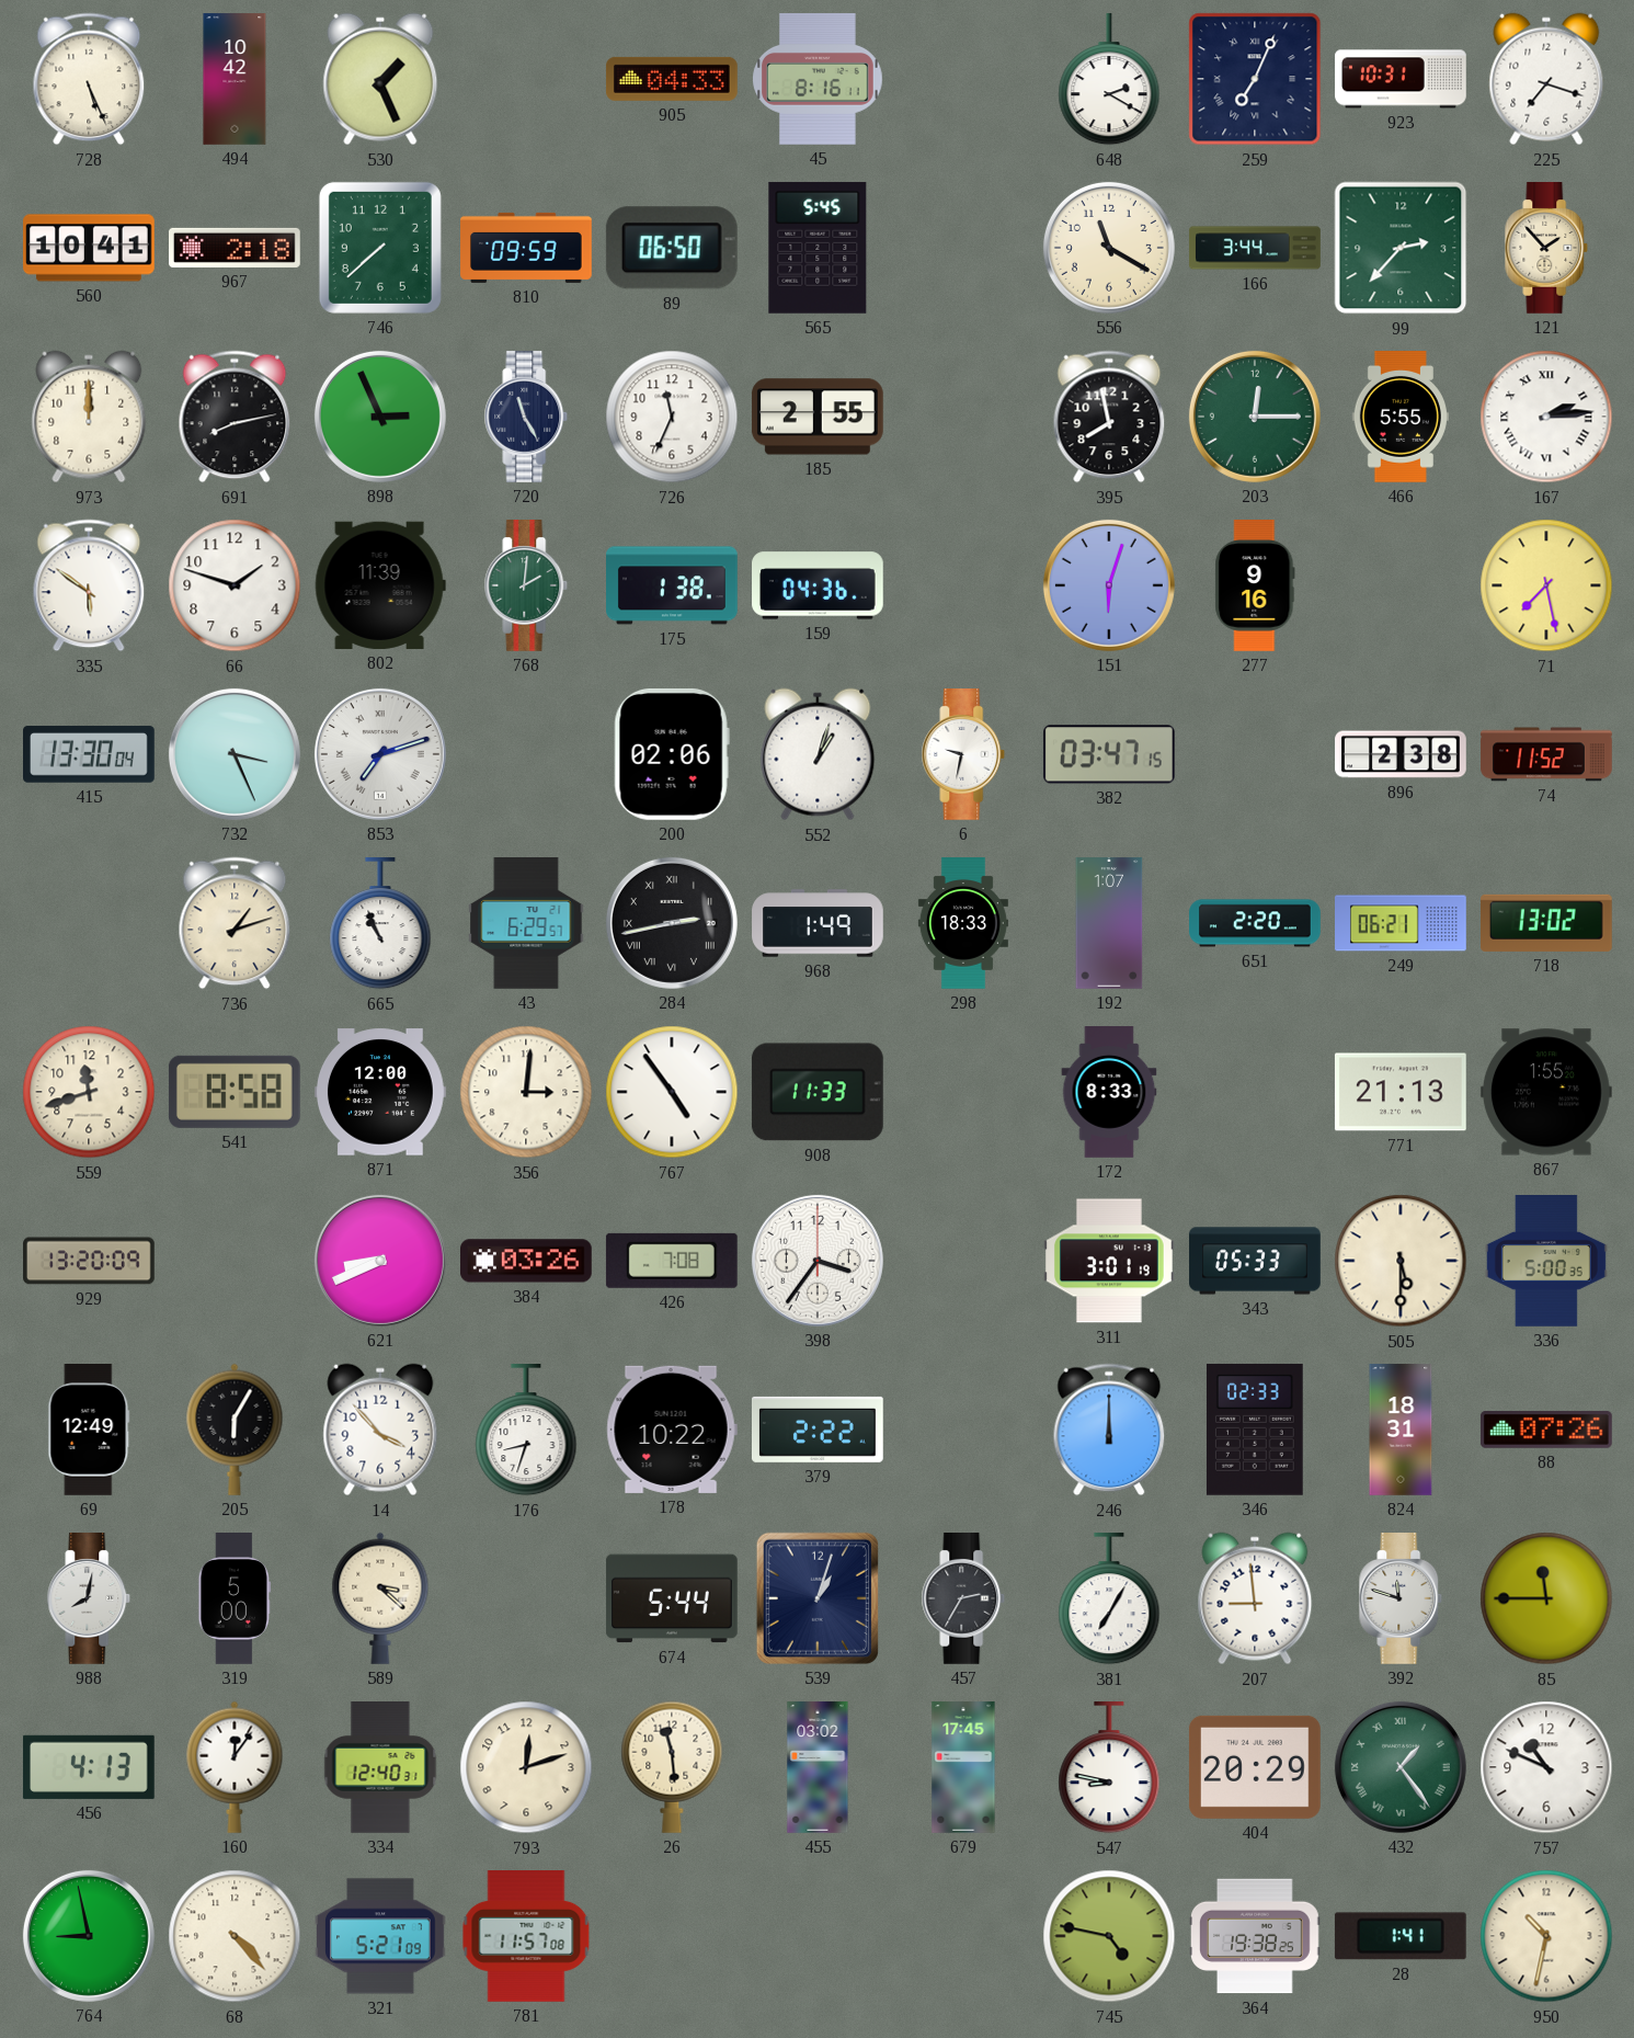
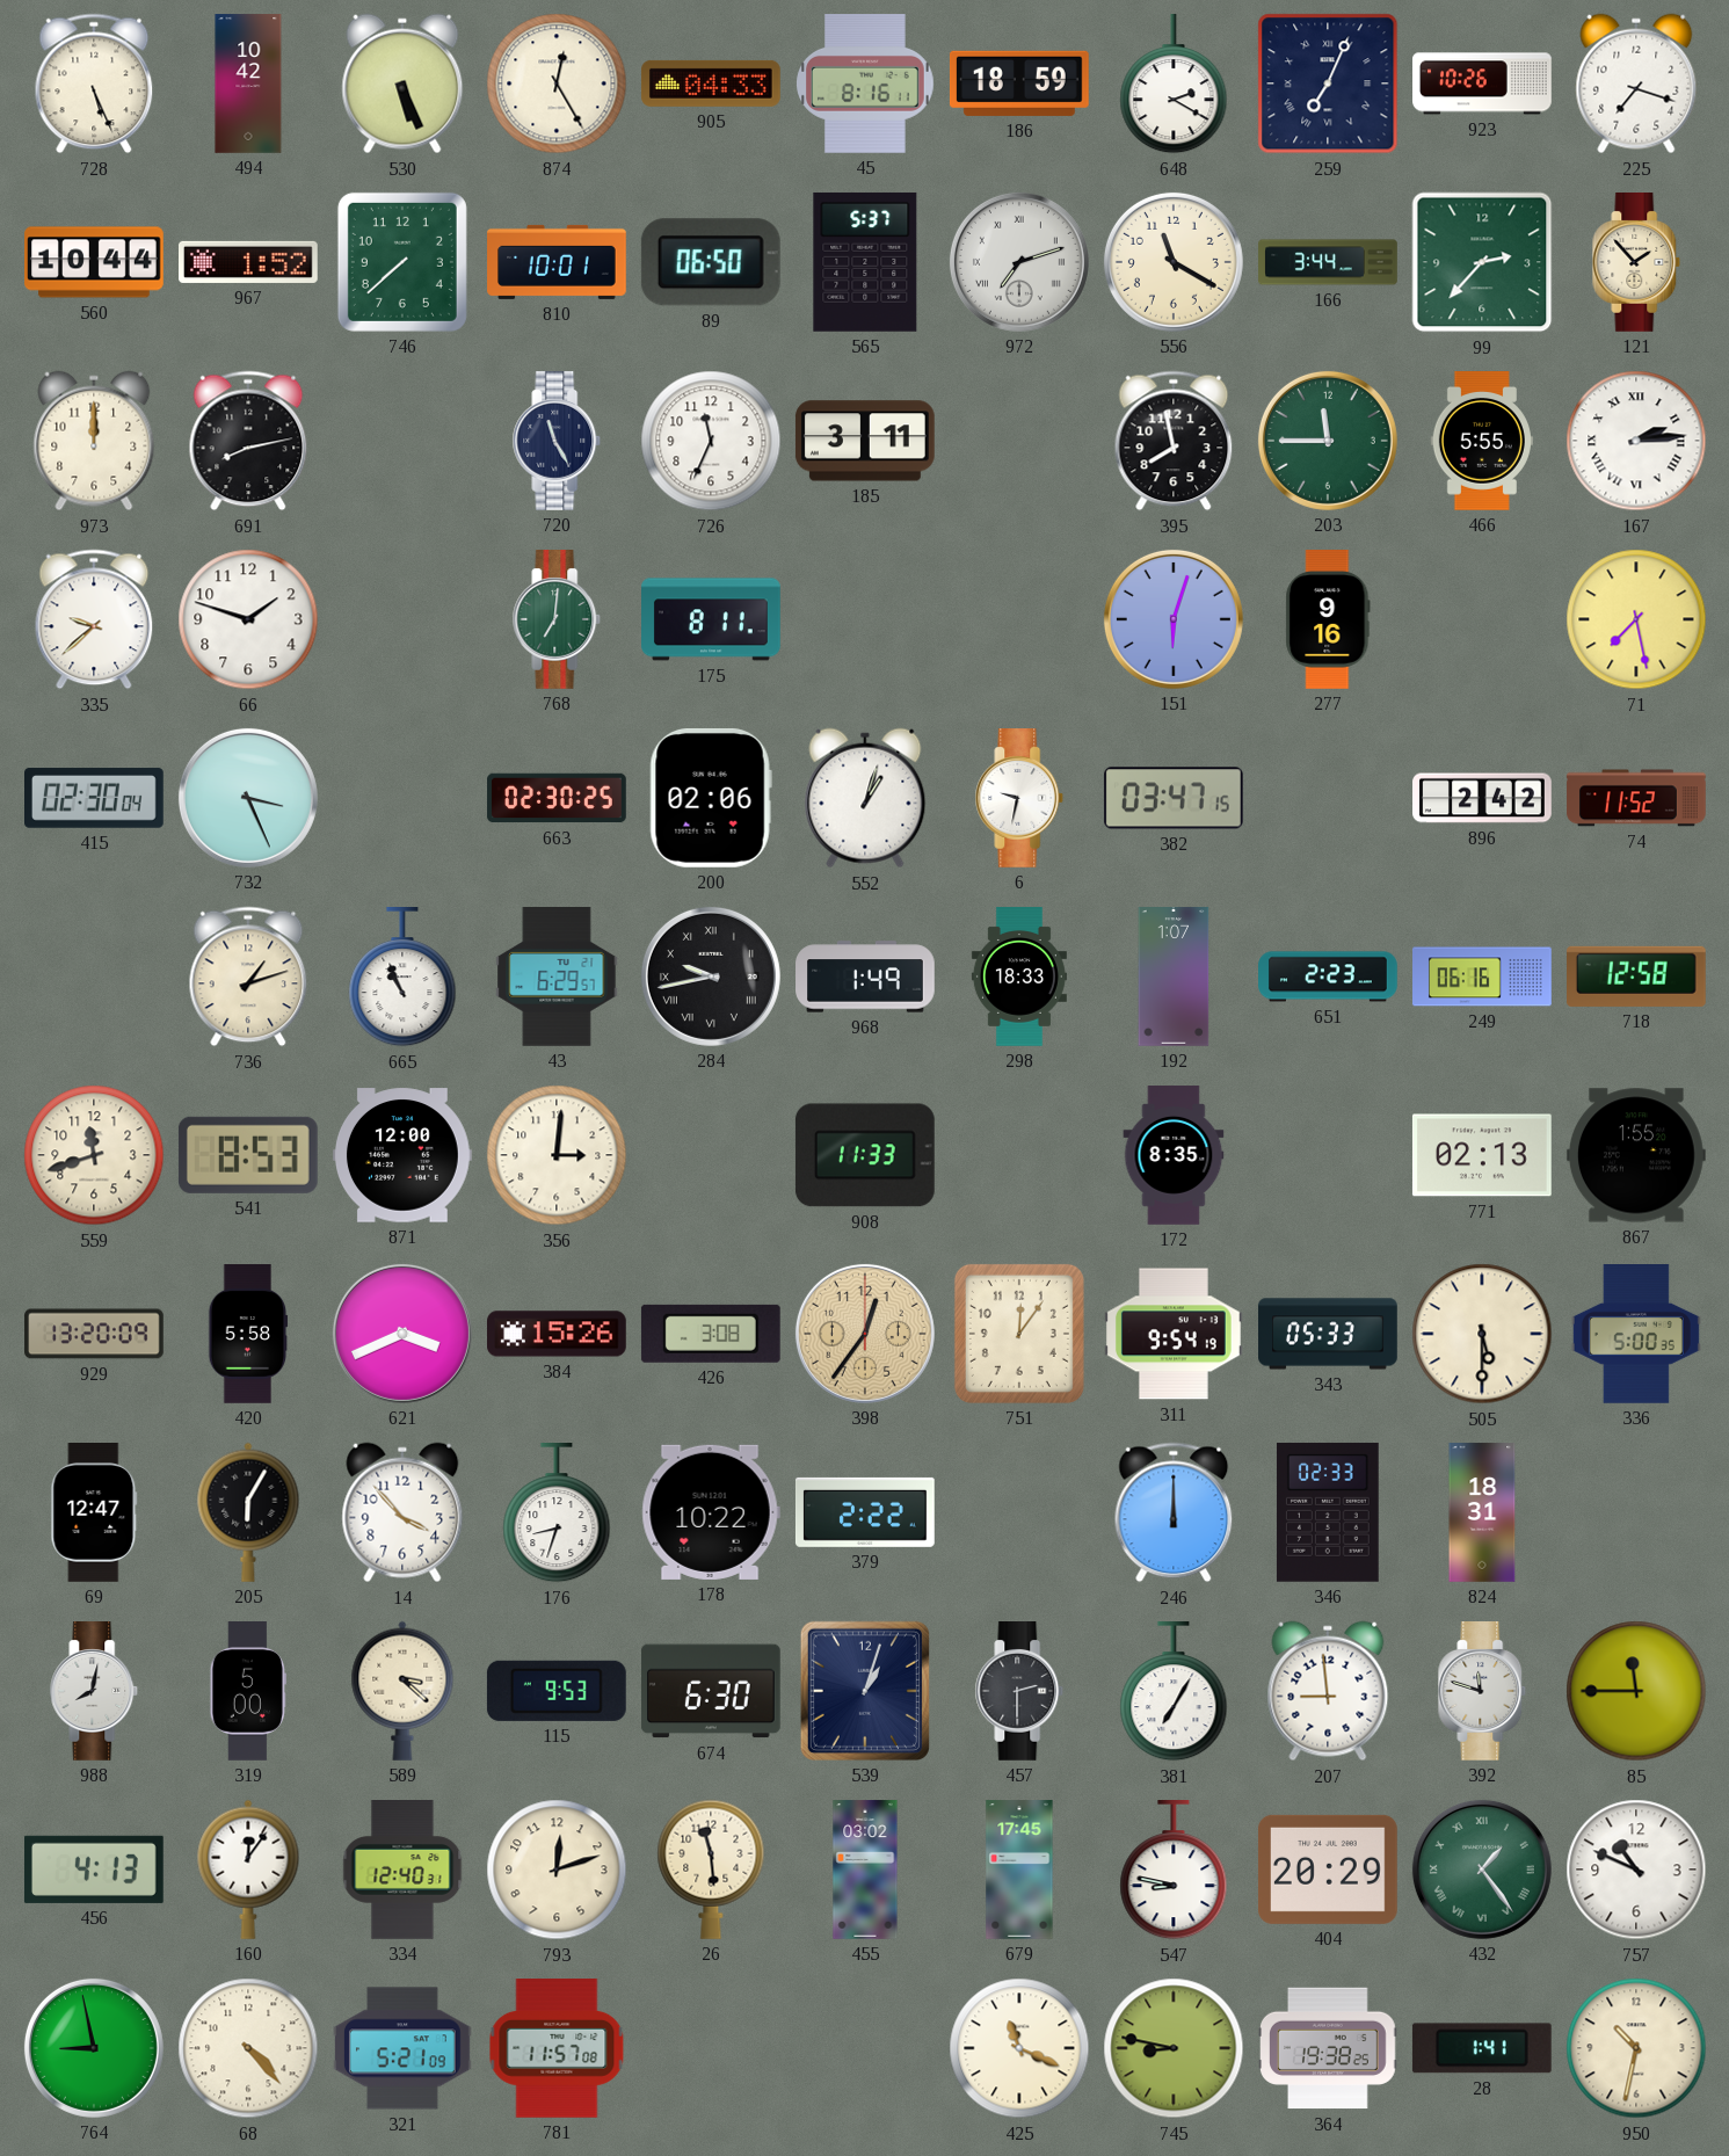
530: 1:26 -> 5:26 (402, 84)
874: none -> 12:25 (557, 84)
186: none -> 18:59 (1019, 84)
923: 10:31 -> 10:26 (1483, 84)
560: 10:41 -> 10:44 (94, 262)
967: 2:18 -> 1:52 (249, 262)
810: 09:59 -> 10:01 (557, 262)
565: 5:45 -> 5:37 (865, 262)
972: none -> 7:12 (1019, 262)
898: 2:56 -> none (380, 417)
185: 2:55 -> 3:11 (865, 441)
203: 12:15 -> 11:45 (1328, 441)
335: 5:51 -> 9:38 (94, 619)
802: 11:39 -> none (380, 585)
768: 2:01 -> 7:01 (557, 620)
175: 1:38 -> 8:11 (712, 619)
159: 04:36 -> none (819, 585)
415: 13:30 -> 02:30 (95, 798)
853: 7:12 -> none (380, 754)
663: none -> 02:30 (557, 798)
896: 2:38 -> 2:42 (1482, 798)
284: 2:43 -> 9:43 (711, 977)
651: 2:20 -> 2:23 (1328, 977)
249: 06:21 -> 06:16 (1483, 977)
718: 13:02 -> 12:58 (1637, 977)
541: 8:58 -> 8:53 (248, 1155)
767: 4:54 -> none (672, 1092)
172: 8:33 -> 8:35 (1174, 1155)
771: 21:13 -> 02:13 (1482, 1155)
420: none -> 5:58 (248, 1334)
621: 8:41 -> 3:41 (402, 1334)
384: 03:26 -> 15:26 (558, 1334)
426: 7:08 -> 3:08 (711, 1334)
398: 3:36 -> 12:36 (865, 1334)
398 dial: white -> champagne (865, 1334)
751: none -> 12:06 (1019, 1334)
311: 3:01 -> 9:54 (1174, 1334)
69: 12:49 -> 12:47 (94, 1513)
88: 07:26 -> none (1546, 1430)
115: none -> 9:53 (557, 1691)
674: 5:44 -> 6:30 (711, 1691)
457: 2:35 -> 2:30 (1019, 1692)
425: none -> 11:19 (1019, 2048)
745: 4:47 -> 8:47 (1174, 2048)
